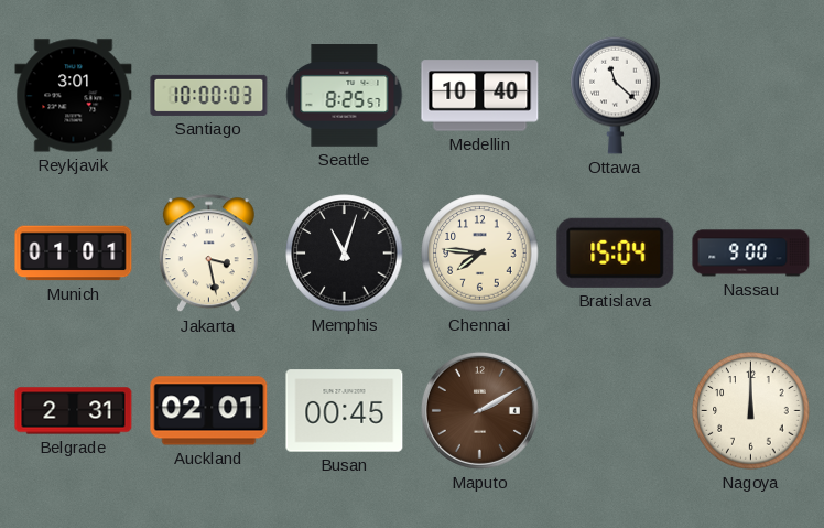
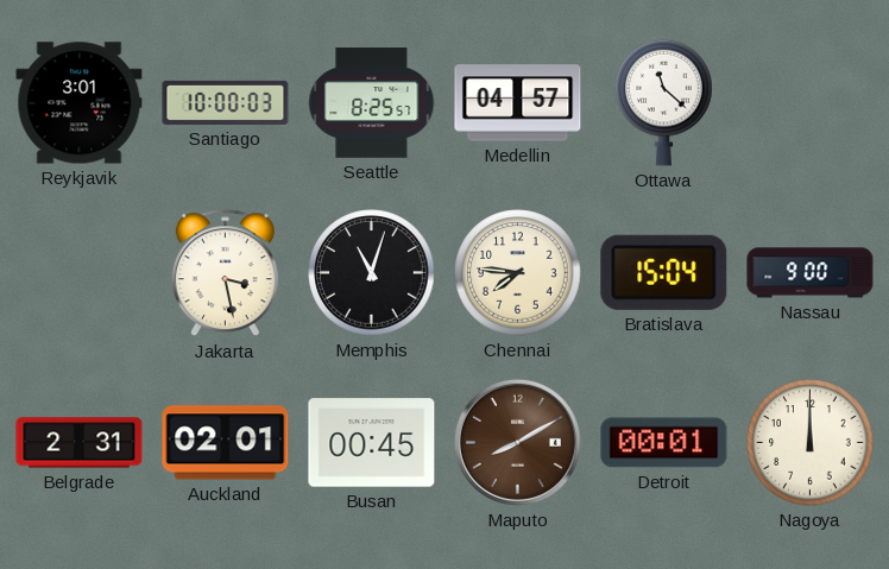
Medellin: 10:40 -> 04:57 (518, 103)
Munich: 01:01 -> none (74, 254)
Maputo: 2:10 -> 8:10 (517, 442)
Detroit: none -> 00:01 (664, 443)
